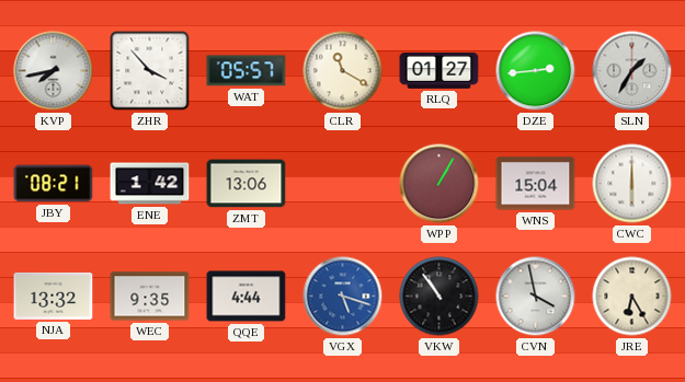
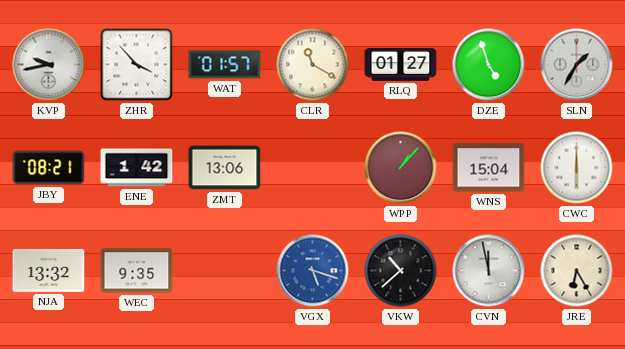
KVP: 7:43 -> 9:43 (49, 65)
WAT: 05:57 -> 01:57 (225, 65)
DZE: 2:44 -> 4:57 (489, 65)
WPP: 1:05 -> 1:07 (401, 168)
QQE: 4:44 -> none (247, 297)
VKW: 10:54 -> 10:38 (401, 271)
CVN: 3:58 -> 11:58 (489, 271)
